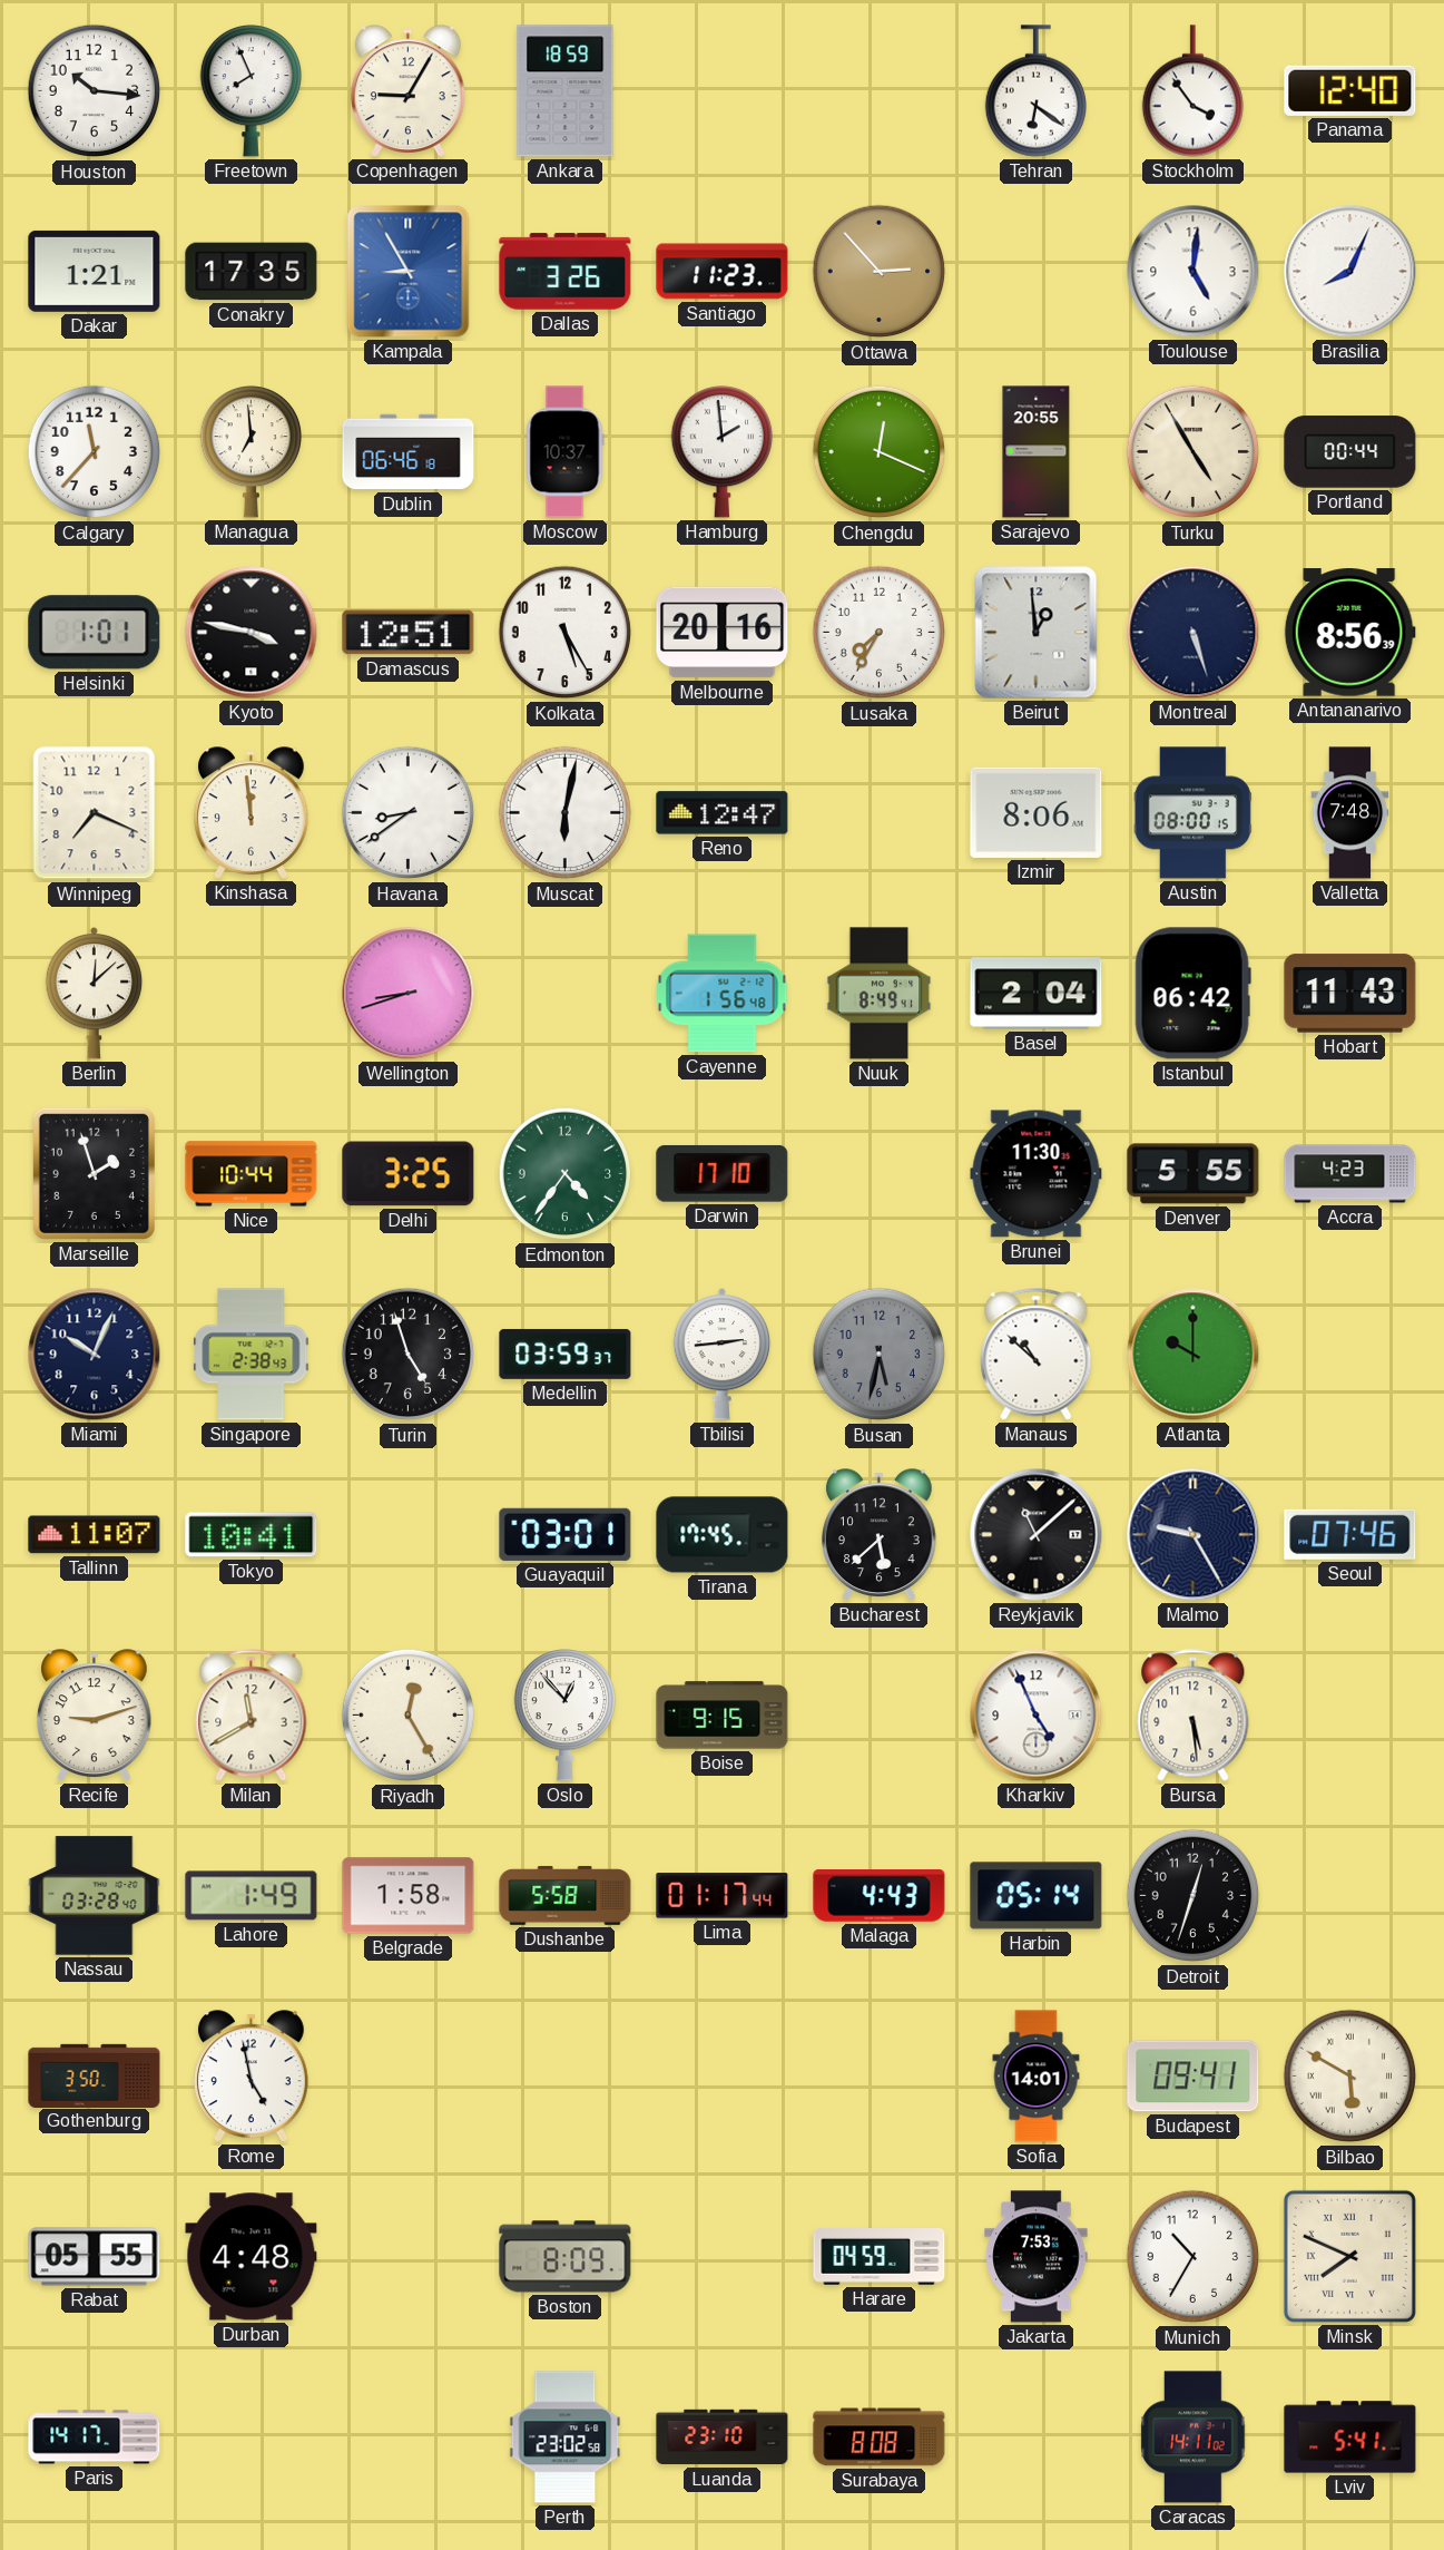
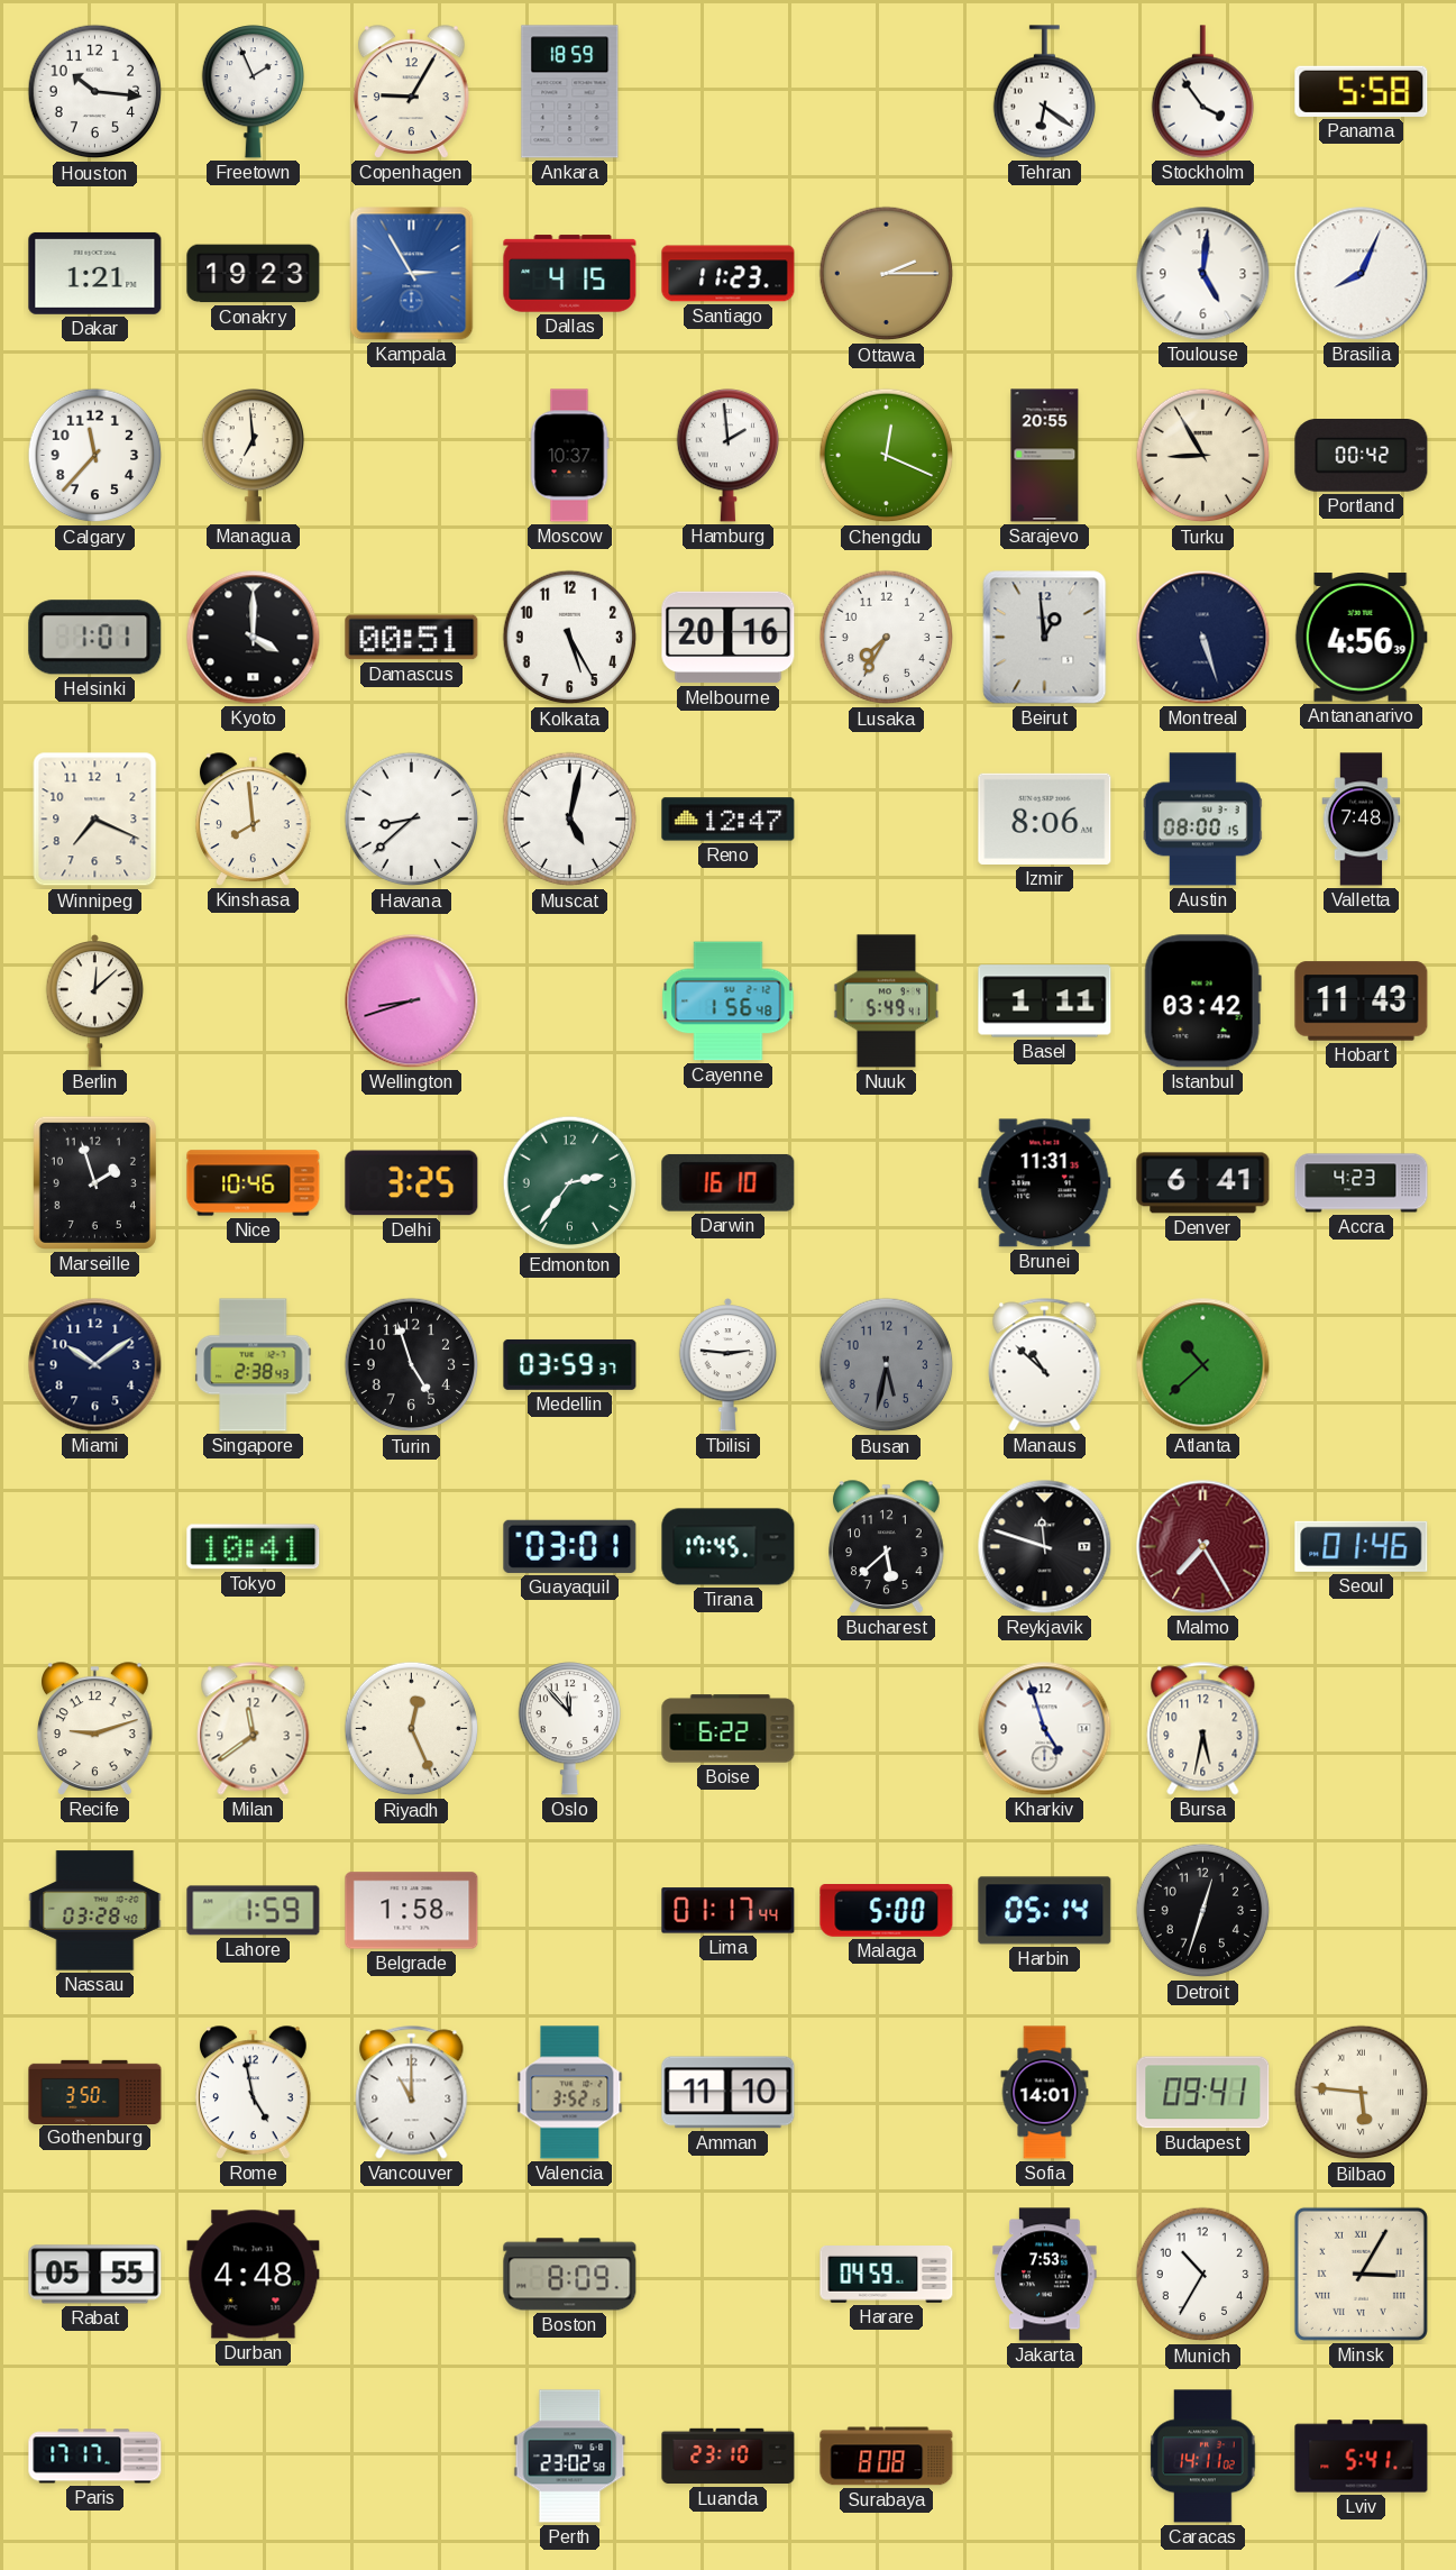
Freetown: 7:56 -> 1:56 (253, 92)
Panama: 12:40 -> 5:58 (1362, 91)
Conakry: 17:35 -> 19:23 (254, 274)
Kampala: 8:55 -> 2:55 (412, 274)
Dallas: 3:26 -> 4:15 (570, 274)
Ottawa: 2:53 -> 2:15 (887, 274)
Dublin: 06:46 -> none (409, 452)
Turku: 4:55 -> 8:55 (1203, 456)
Portland: 00:44 -> 00:42 (1362, 456)
Kyoto: 3:47 -> 4:00 (254, 638)
Damascus: 12:51 -> 00:51 (412, 638)
Antananarivo: 8:56 -> 4:56 (1361, 638)
Kinshasa: 11:59 -> 7:59 (254, 820)
Havana: 8:39 -> 8:38 (412, 820)
Muscat: 6:02 -> 5:02 (570, 820)
Nuuk: 8:49 -> 5:49 (887, 1002)
Basel: 2:04 -> 1:11 (1045, 1002)
Istanbul: 06:42 -> 03:42 (1202, 1002)
Nice: 10:44 -> 10:46 (254, 1183)
Edmonton: 4:36 -> 2:36 (570, 1183)
Darwin: 17:10 -> 16:10 (729, 1182)
Brunei: 11:30 -> 11:31 (1045, 1183)
Denver: 5:55 -> 6:41 (1203, 1183)
Miami: 10:04 -> 10:09 (95, 1365)
Tbilisi: 2:44 -> 2:46 (729, 1364)
Atlanta: 10:00 -> 10:38 (1203, 1365)
Tallinn: 11:07 -> none (95, 1535)
Reykjavik: 11:08 -> 11:48 (1045, 1547)
Malmo: 9:25 -> 7:25 (1203, 1547)
Malmo dial: navy -> burgundy (1203, 1547)
Seoul: 07:46 -> 01:46 (1362, 1546)
Milan: 11:40 -> 11:39 (254, 1729)
Riyadh: 12:25 -> 12:26 (412, 1729)
Oslo: 12:53 -> 11:53 (569, 1729)
Boise: 9:15 -> 6:22 (729, 1729)
Kharkiv: 4:56 -> 4:57 (1045, 1729)
Bursa: 5:29 -> 5:32 (1203, 1729)
Lahore: 1:49 -> 1:59 (254, 1911)
Dushanbe: 5:58 -> none (566, 1895)
Malaga: 4:43 -> 5:00 (887, 1911)
Vancouver: none -> 11:00 (412, 2093)
Valencia: none -> 3:52 (570, 2093)
Amman: none -> 11:10 (729, 2093)
Bilbao: 5:50 -> 5:46 (1362, 2093)
Minsk: 7:49 -> 3:05 (1361, 2274)
Paris: 14:17 -> 17:17 (95, 2457)
